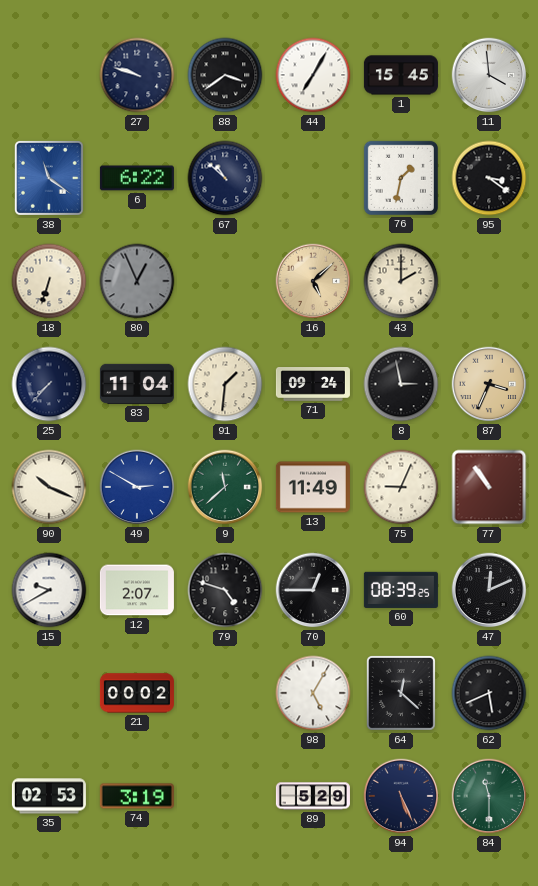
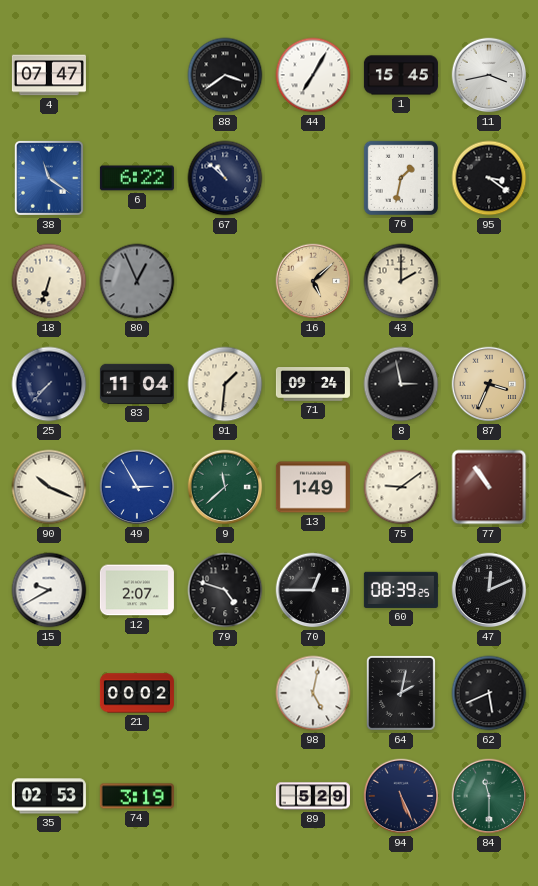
4: none -> 07:47 (49, 75)
27: 9:48 -> none (137, 75)
11: 3:59 -> 3:43 (489, 75)
49: 2:50 -> 2:55 (137, 487)
13: 11:49 -> 1:49 (313, 487)
75: 9:04 -> 9:09 (401, 487)
98: 5:05 -> 5:02 (313, 693)
64: 12:22 -> 2:02 (401, 694)
